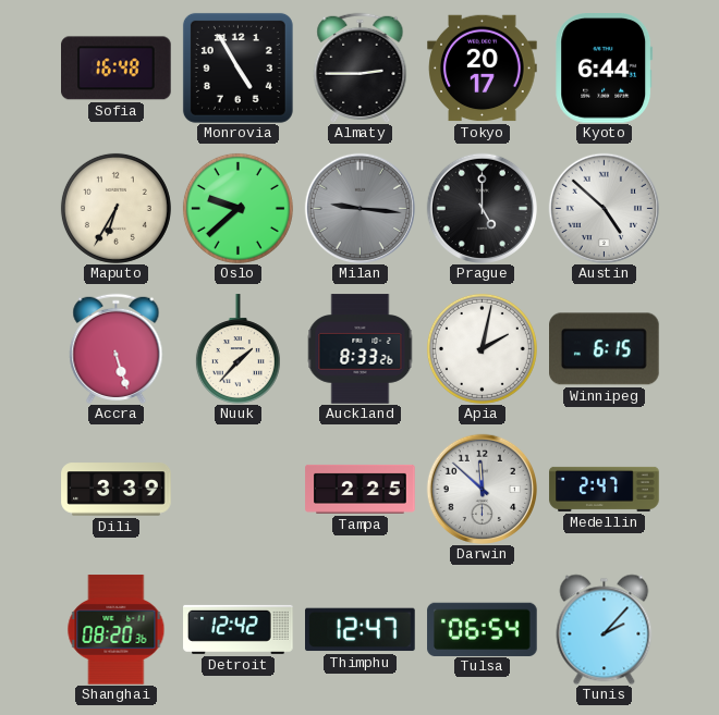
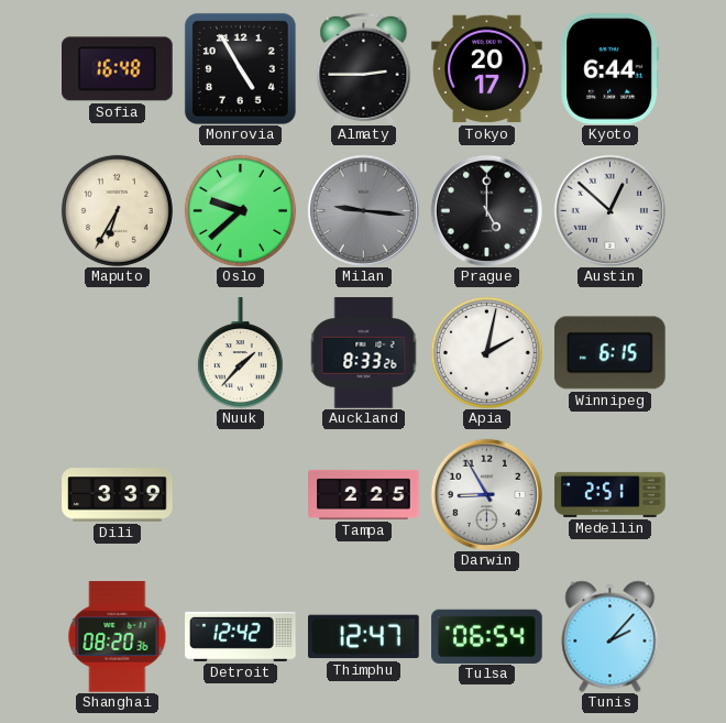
Austin: 4:52 -> 12:52 (609, 210)
Accra: 5:27 -> none (117, 348)
Darwin: 11:52 -> 8:55 (486, 494)
Medellin: 2:47 -> 2:51 (610, 494)
